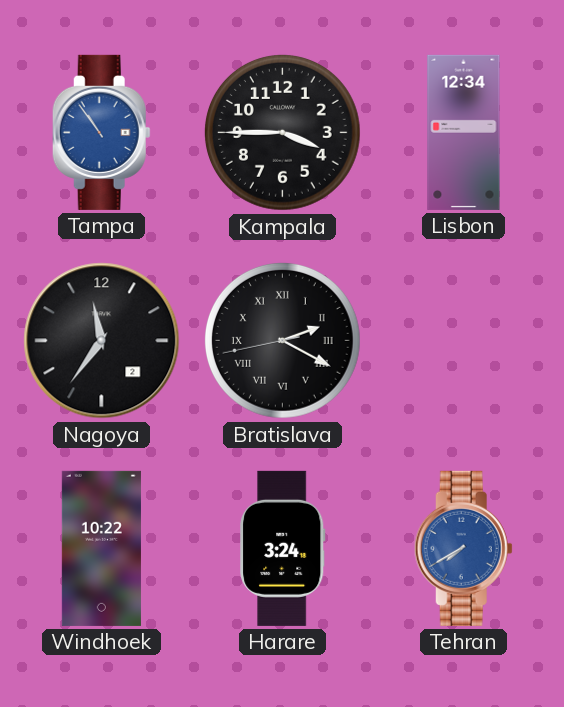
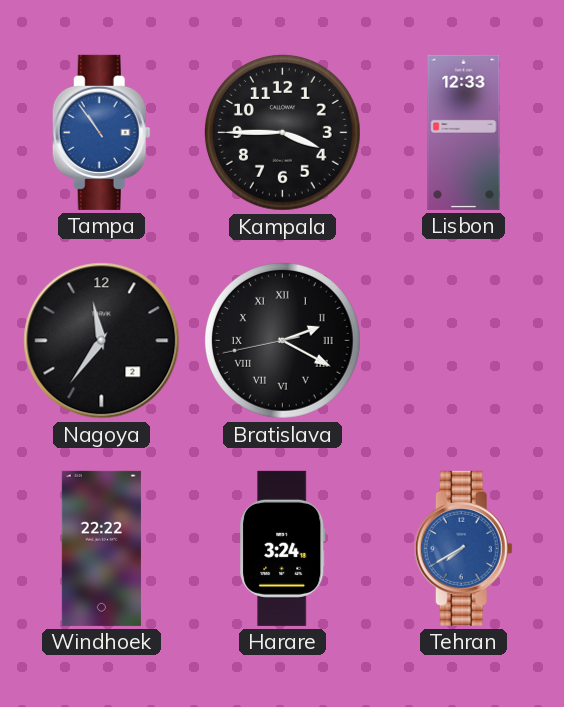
Lisbon: 12:34 -> 12:33 (464, 132)
Windhoek: 10:22 -> 22:22 (101, 548)
